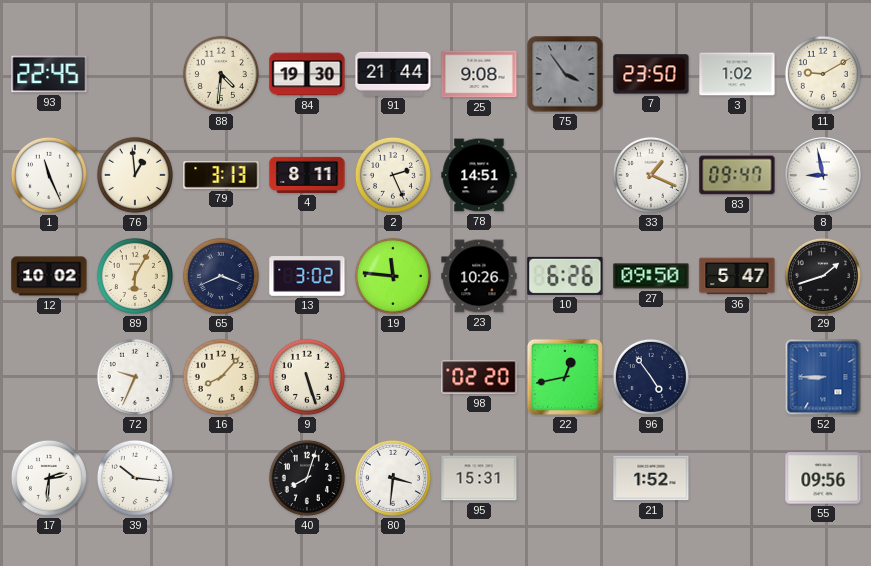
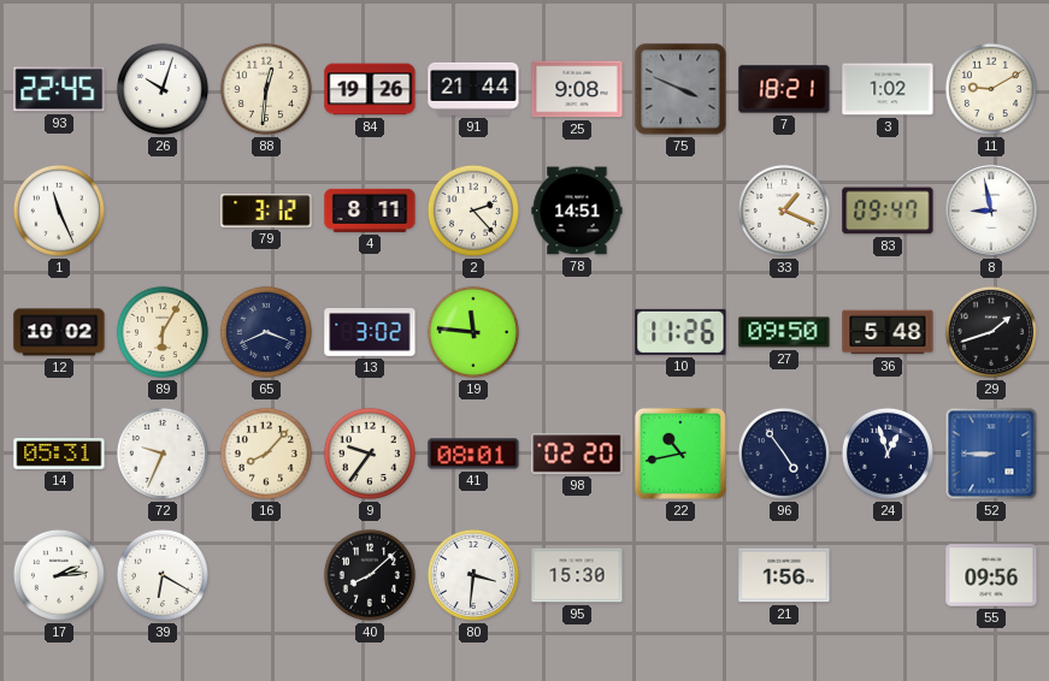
26: none -> 10:03 (163, 89)
88: 4:31 -> 12:31 (266, 89)
84: 19:30 -> 19:26 (370, 89)
75: 3:54 -> 3:49 (680, 89)
7: 23:50 -> 18:21 (784, 89)
76: 12:59 -> none (135, 175)
79: 3:13 -> 3:12 (266, 211)
2: 2:26 -> 2:23 (473, 211)
23: 10:26 -> none (479, 276)
10: 6:26 -> 11:26 (680, 332)
36: 5:47 -> 5:48 (888, 332)
14: none -> 05:31 (59, 454)
9: 5:27 -> 9:36 (370, 454)
41: none -> 08:01 (473, 454)
22: 12:43 -> 10:43 (680, 454)
24: none -> 12:57 (888, 454)
17: 2:31 -> 2:14 (59, 575)
39: 10:16 -> 6:20 (163, 575)
40: 8:03 -> 8:08 (370, 575)
95: 15:31 -> 15:30 (577, 575)
21: 1:52 -> 1:56 (784, 575)
